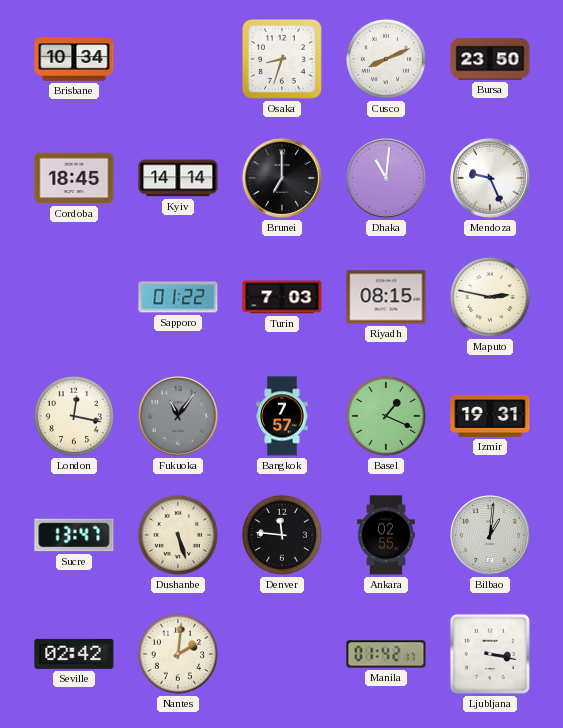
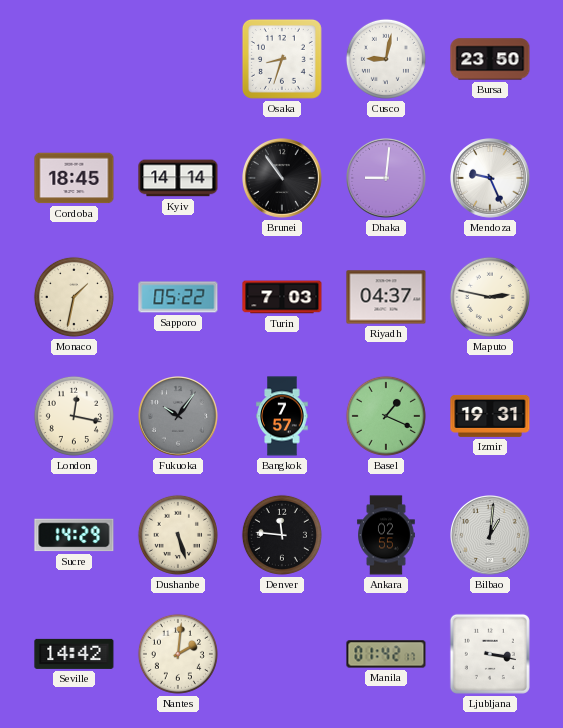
Brisbane: 10:34 -> none (74, 59)
Cusco: 8:11 -> 9:02 (386, 59)
Brunei: 7:00 -> 10:54 (283, 179)
Dhaka: 11:01 -> 9:01 (387, 179)
Monaco: none -> 1:32 (74, 297)
Sapporo: 01:22 -> 05:22 (178, 297)
Riyadh: 08:15 -> 04:37 (386, 297)
Fukuoka: 11:06 -> 10:06 (179, 417)
Sucre: 13:47 -> 14:29 (74, 535)
Seville: 02:42 -> 14:42 (74, 654)
